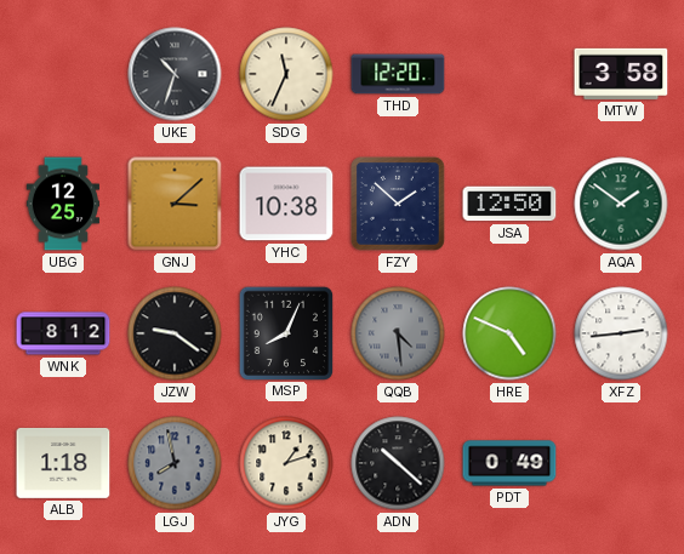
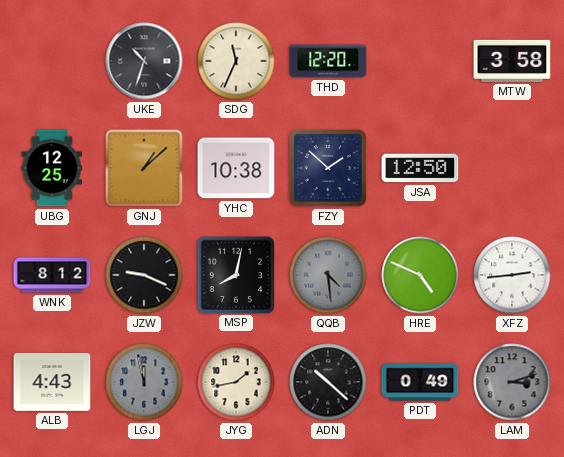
GNJ: 3:08 -> 1:08 (144, 168)
AQA: 1:51 -> none (621, 204)
JZW: 9:21 -> 9:19 (144, 275)
MSP: 8:04 -> 8:02 (235, 274)
ALB: 1:18 -> 4:43 (52, 382)
LGJ: 7:58 -> 11:58 (144, 382)
JYG: 1:12 -> 1:43 (236, 382)
LAM: none -> 3:12 (512, 382)
